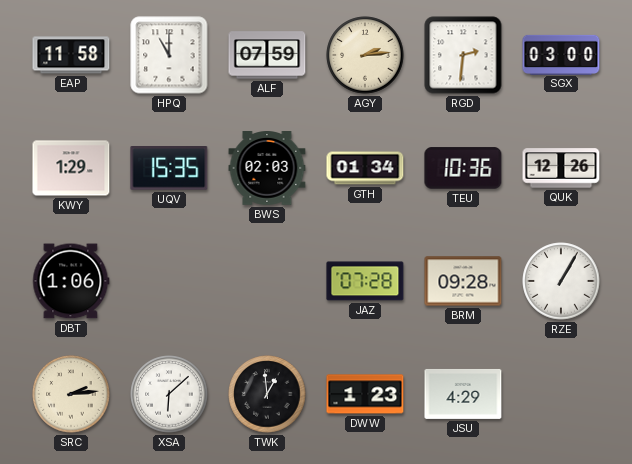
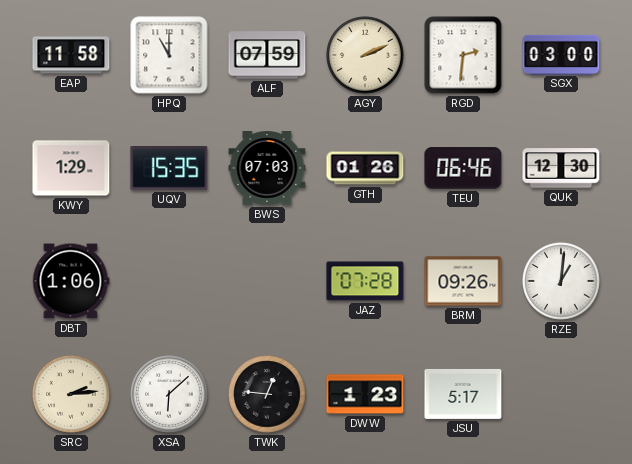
AGY: 2:14 -> 2:11 (365, 55)
BWS: 02:03 -> 07:03 (267, 169)
GTH: 01:34 -> 01:26 (365, 168)
TEU: 10:36 -> 06:46 (463, 168)
QUK: 12:26 -> 12:30 (561, 168)
BRM: 09:28 -> 09:26 (463, 281)
RZE: 1:05 -> 1:01 (561, 281)
TWK: 12:59 -> 12:46 (267, 394)
JSU: 4:29 -> 5:17 (463, 394)
